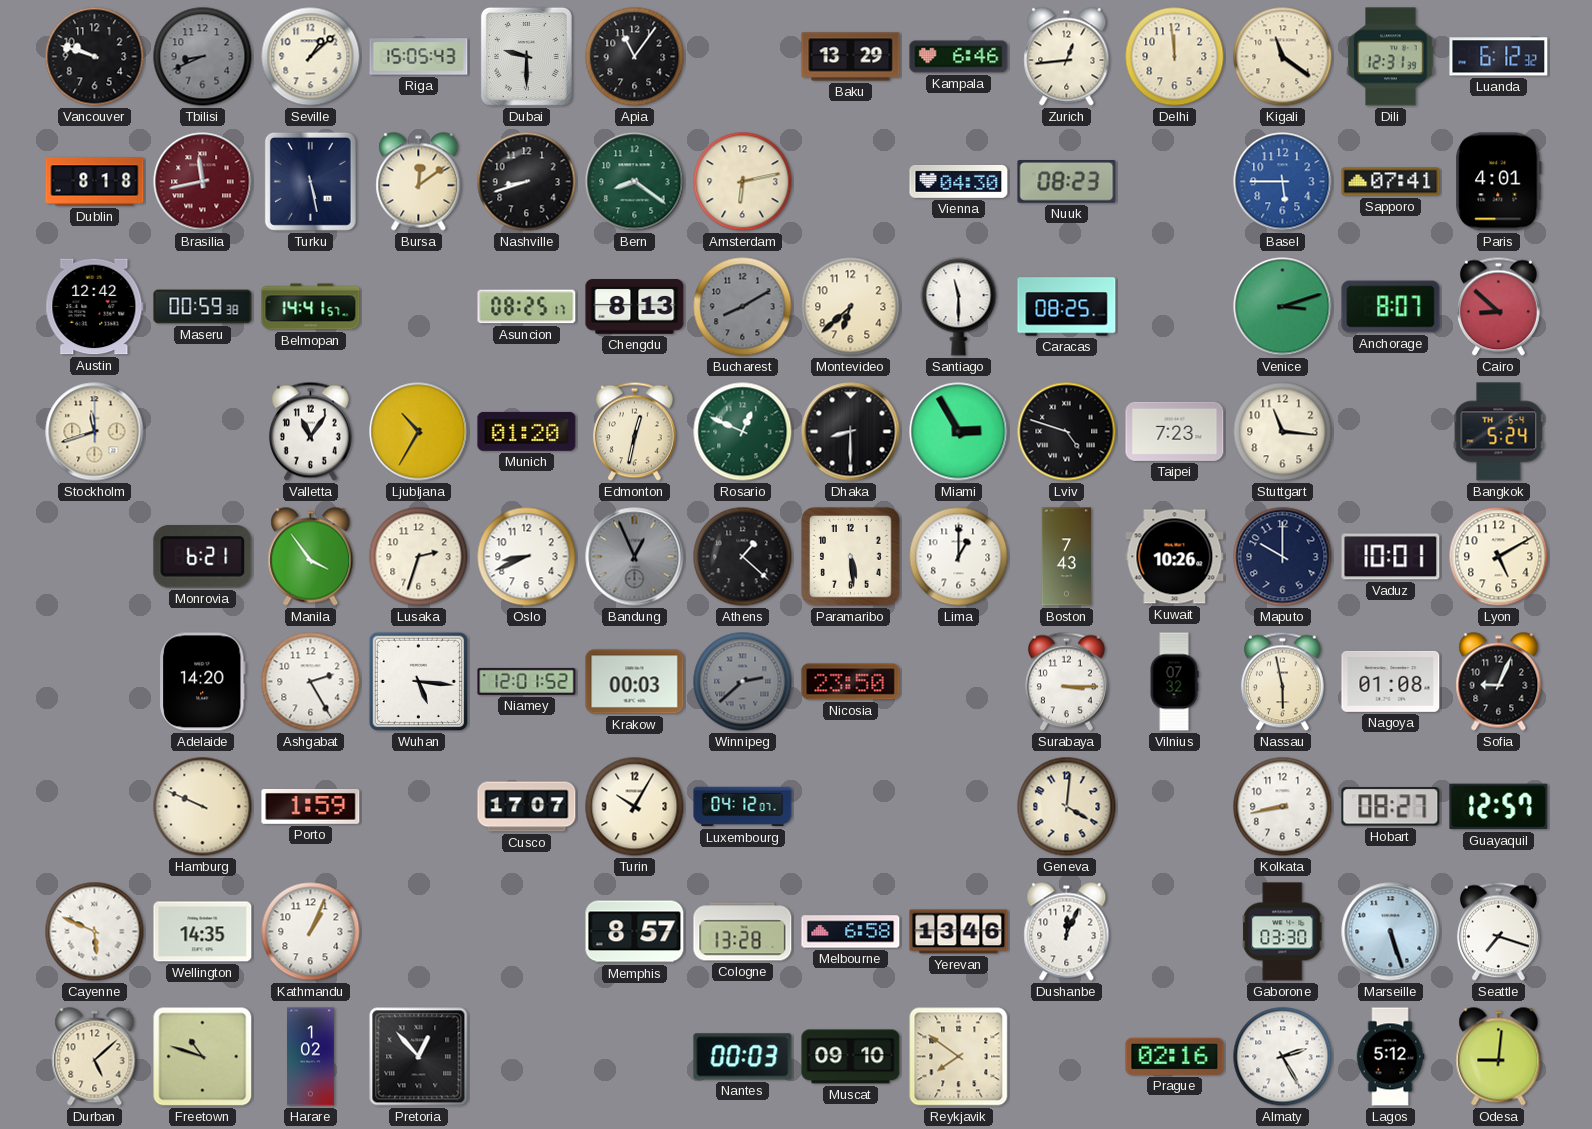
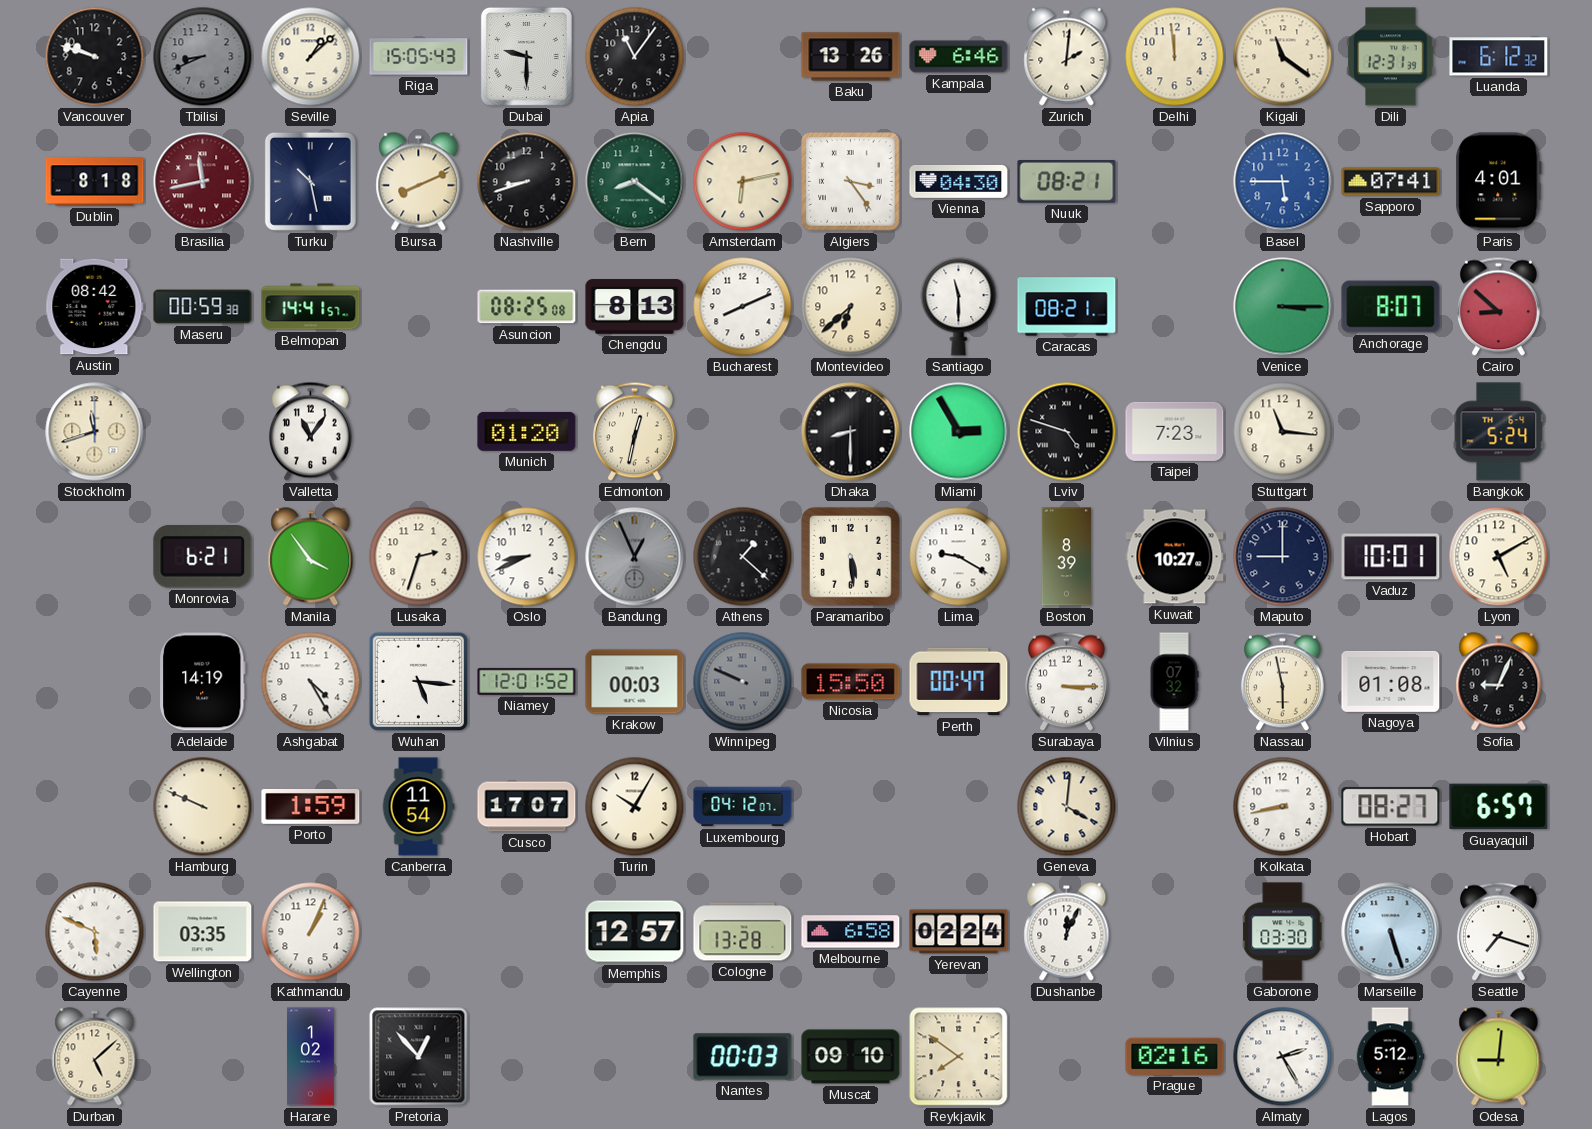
Baku: 13:29 -> 13:26 (851, 57)
Zurich: 12:44 -> 2:01 (1067, 57)
Turku: 5:28 -> 10:28 (310, 181)
Bursa: 12:09 -> 8:11 (419, 182)
Algiers: none -> 3:24 (851, 182)
Nuuk: 08:23 -> 08:21 (1067, 182)
Austin: 12:42 -> 08:42 (95, 307)
Asuncion: 08:25:17 -> 08:25:08 (527, 307)
Bucharest: 8:10 -> 8:11 (743, 307)
Bucharest dial: grey -> white (743, 307)
Caracas: 08:25 -> 08:21 (1067, 307)
Venice: 3:12 -> 3:15 (1283, 307)
Ljubljana: 10:35 -> none (419, 432)
Rosario: 12:49 -> none (743, 432)
Lima: 1:00 -> 9:20 (959, 557)
Boston: 7:43 -> 8:39 (1066, 557)
Kuwait: 10:26 -> 10:27 (1175, 557)
Maputo: 10:00 -> 9:00 (1283, 557)
Adelaide: 14:20 -> 14:19 (203, 682)
Ashgabat: 2:25 -> 4:25 (311, 682)
Winnipeg: 2:38 -> 9:49 (743, 682)
Nicosia: 23:50 -> 15:50 (851, 682)
Perth: none -> 00:47 (959, 682)
Canberra: none -> 11:54 (418, 807)
Guayaquil: 12:57 -> 6:57 (1499, 807)
Wellington: 14:35 -> 03:35 (203, 932)
Memphis: 8:57 -> 12:57 (635, 932)
Yerevan: 13:46 -> 02:24 (959, 932)
Freetown: 10:48 -> none (203, 1057)
